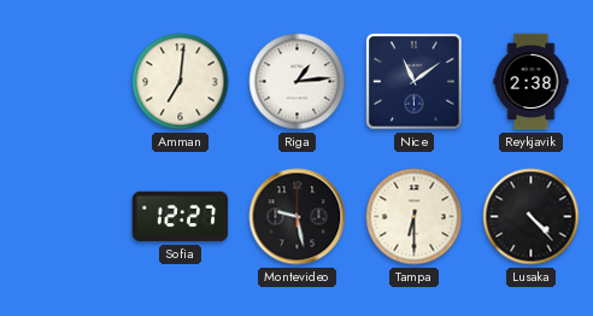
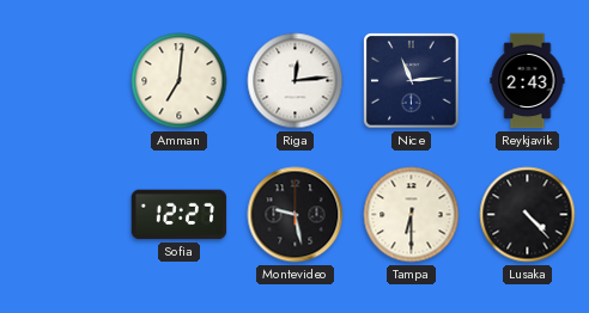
Riga: 1:14 -> 12:14 (296, 81)
Nice: 11:09 -> 11:14 (412, 81)
Reykjavik: 2:38 -> 2:43 (528, 81)
